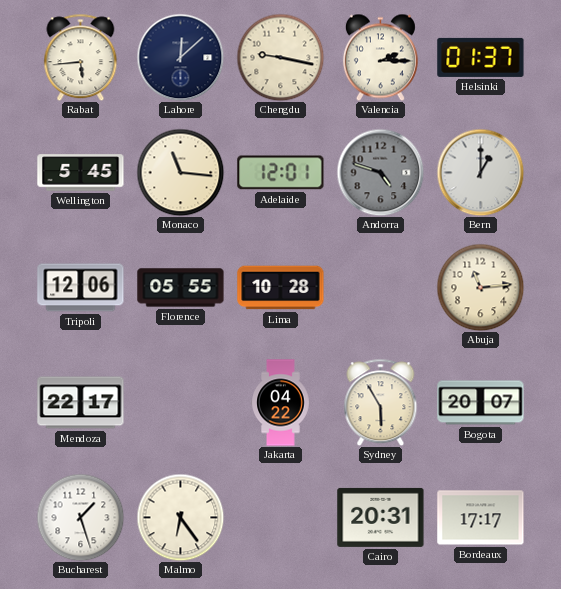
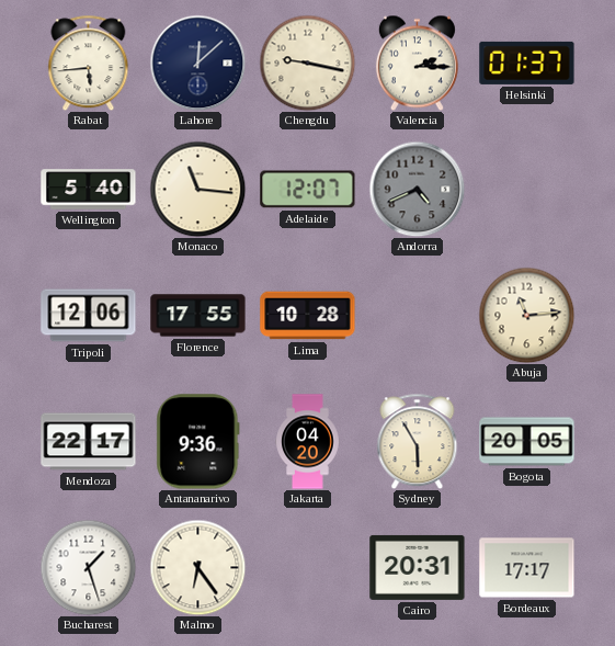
Wellington: 5:45 -> 5:40 (89, 190)
Adelaide: 12:01 -> 12:07 (308, 190)
Andorra: 4:48 -> 4:41 (417, 189)
Bern: 1:00 -> none (480, 172)
Florence: 05:55 -> 17:55 (198, 316)
Antananarivo: none -> 9:36 (198, 442)
Jakarta: 04:22 -> 04:20 (308, 442)
Bogota: 20:07 -> 20:05 (527, 442)
